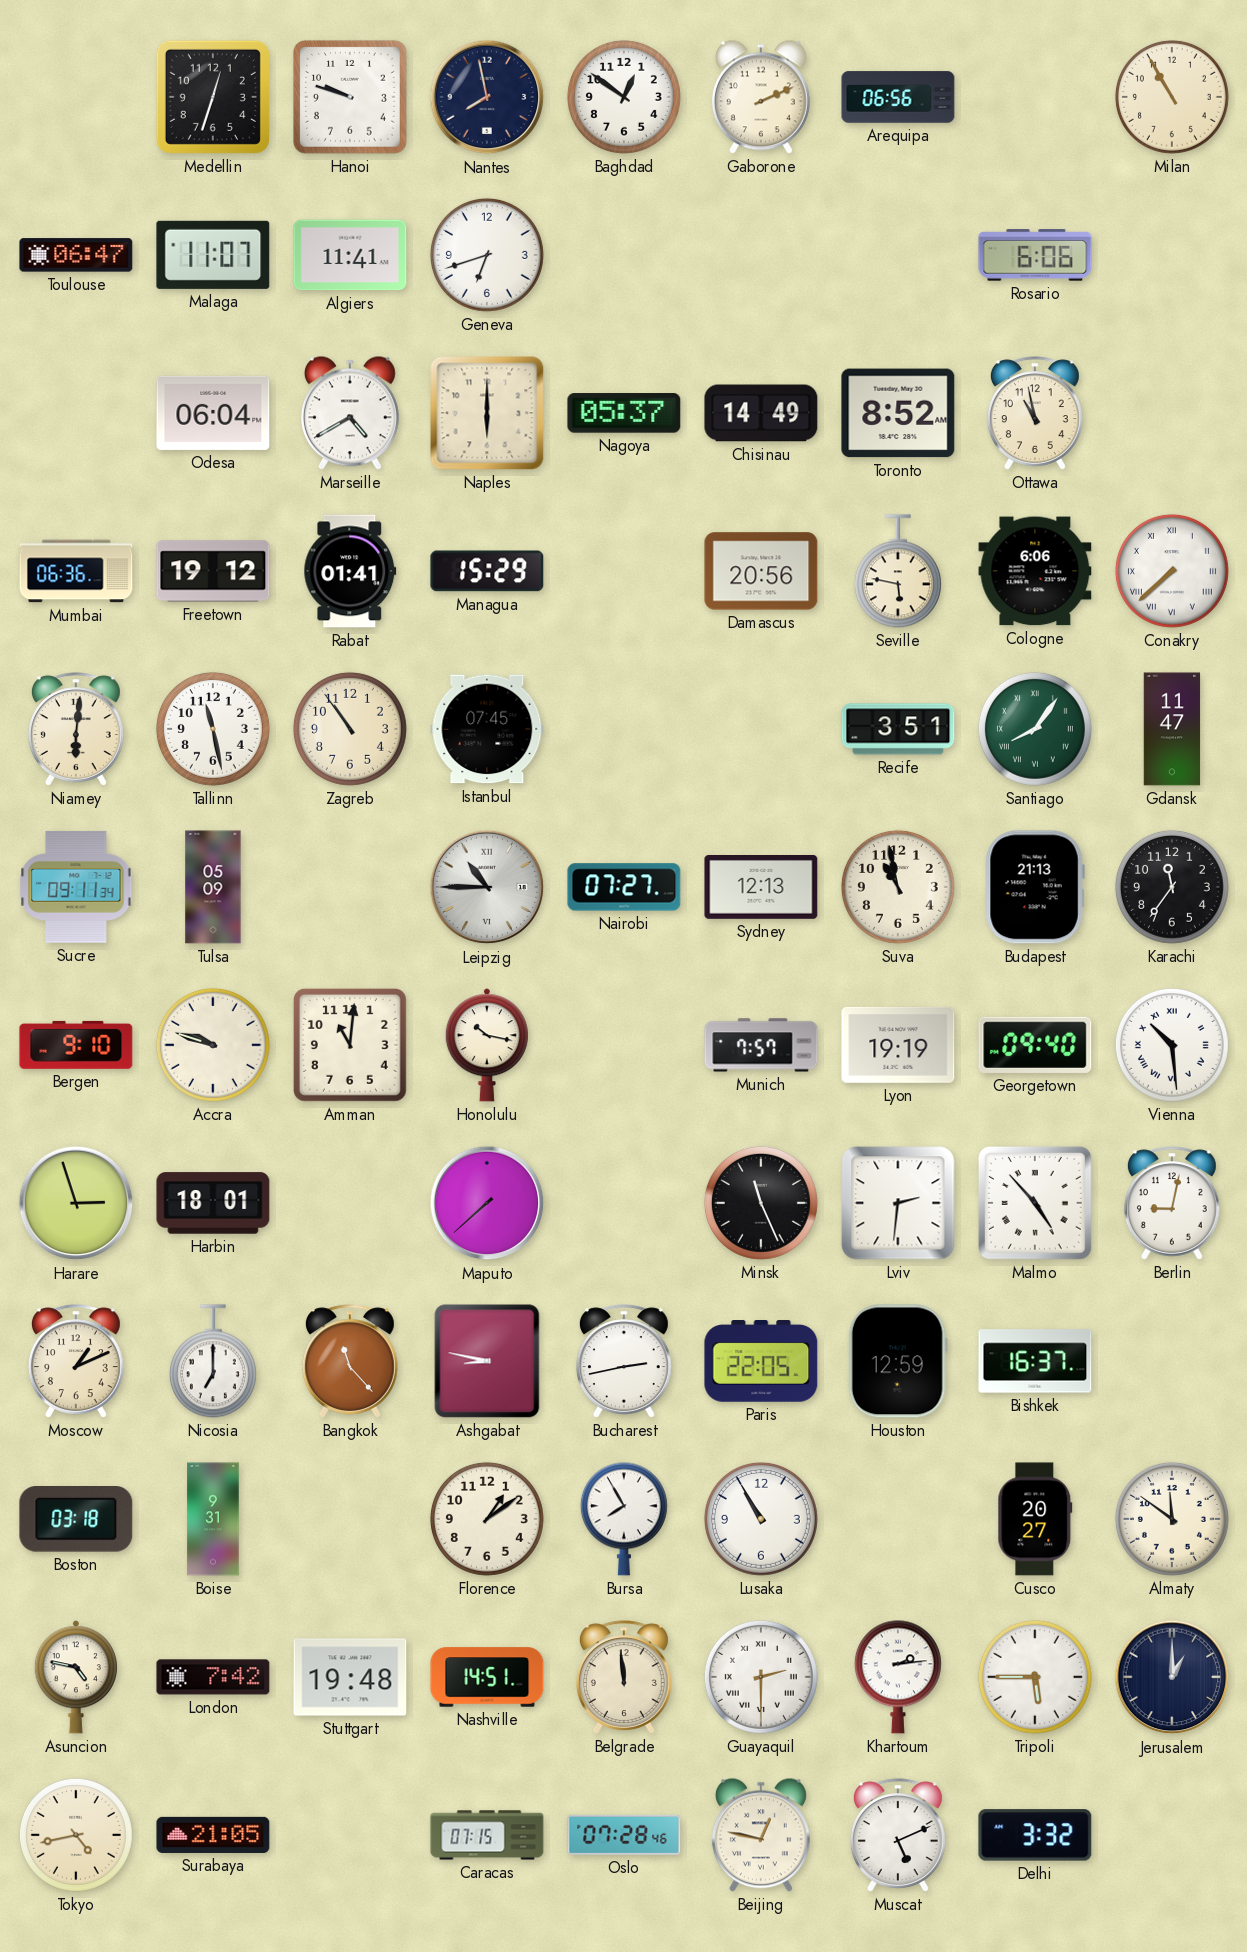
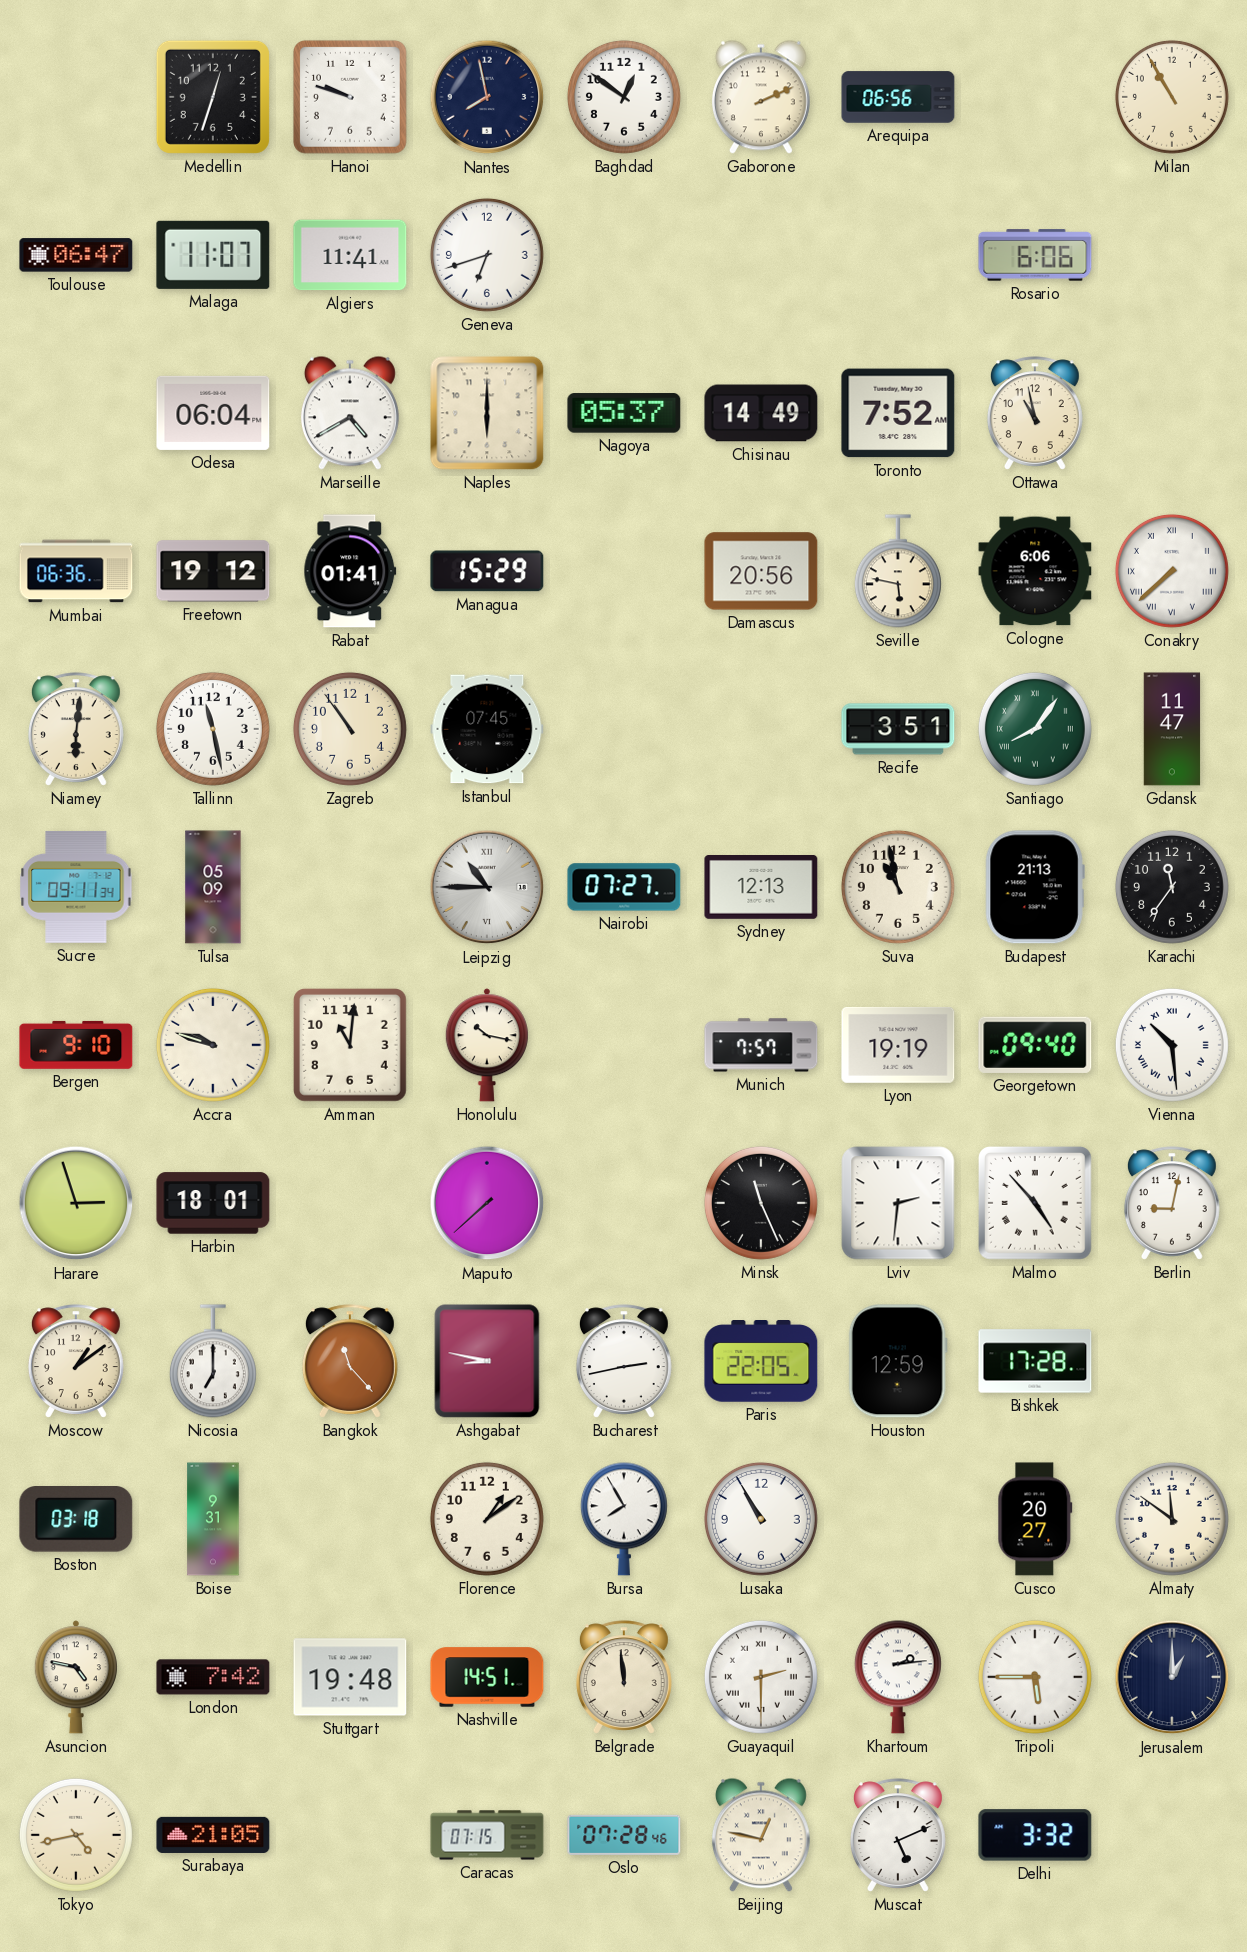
Toronto: 8:52 -> 7:52 (898, 413)
Moscow: 1:11 -> 1:09 (76, 1361)
Bishkek: 16:37 -> 17:28 (1035, 1361)
